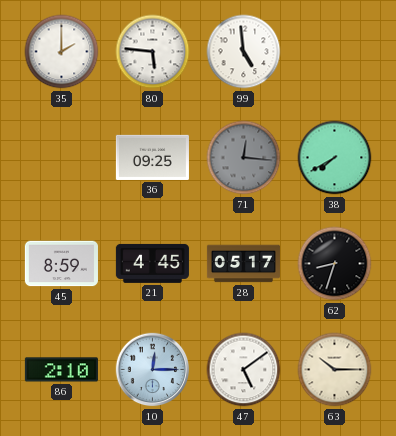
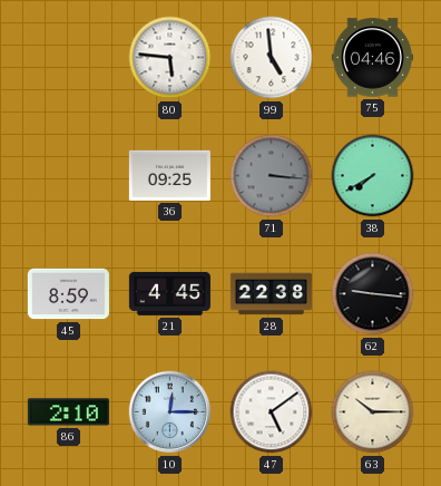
35: 2:00 -> none (62, 52)
75: none -> 04:46 (372, 58)
71: 12:16 -> 3:16 (272, 176)
28: 05:17 -> 22:38 (271, 294)
62: 8:33 -> 9:16 (373, 294)
